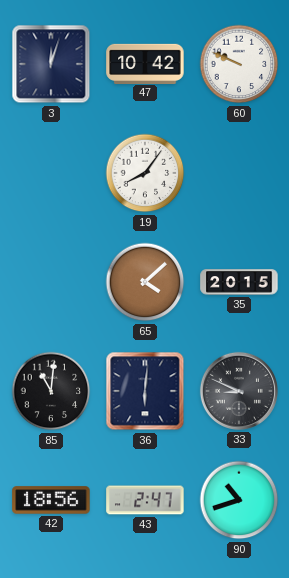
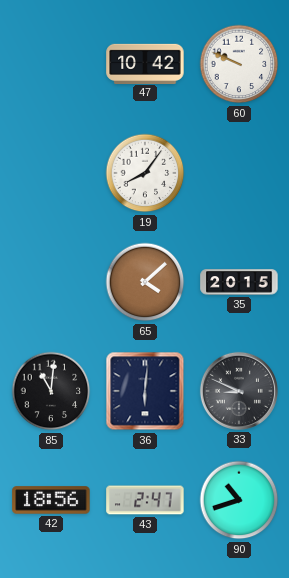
3: 12:03 -> none (51, 64)
